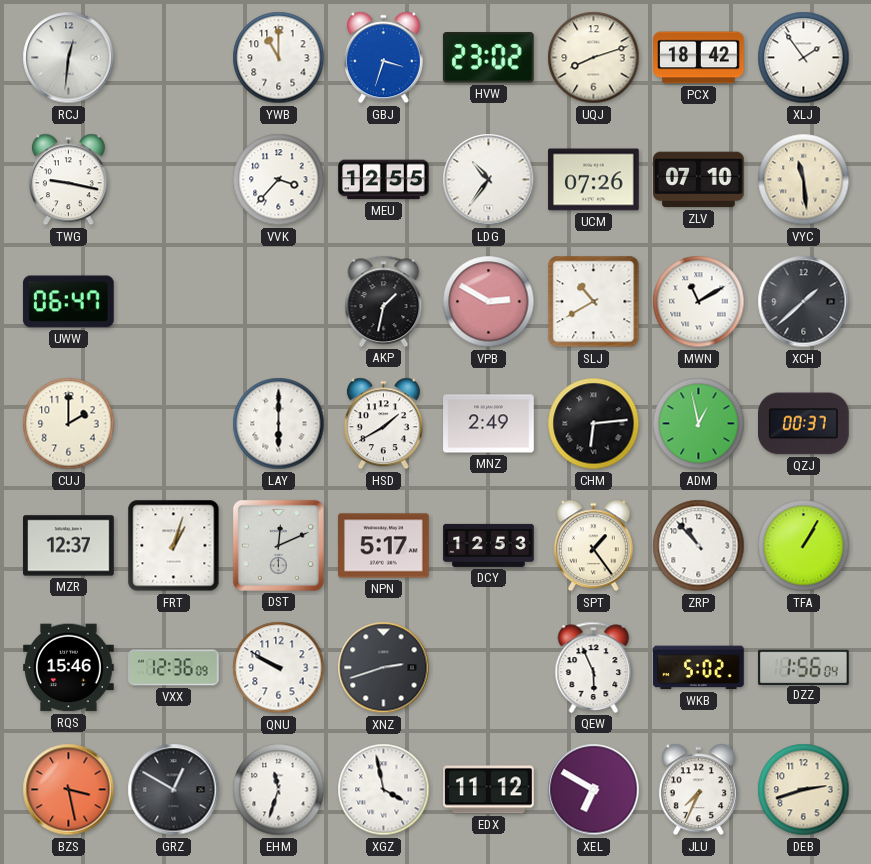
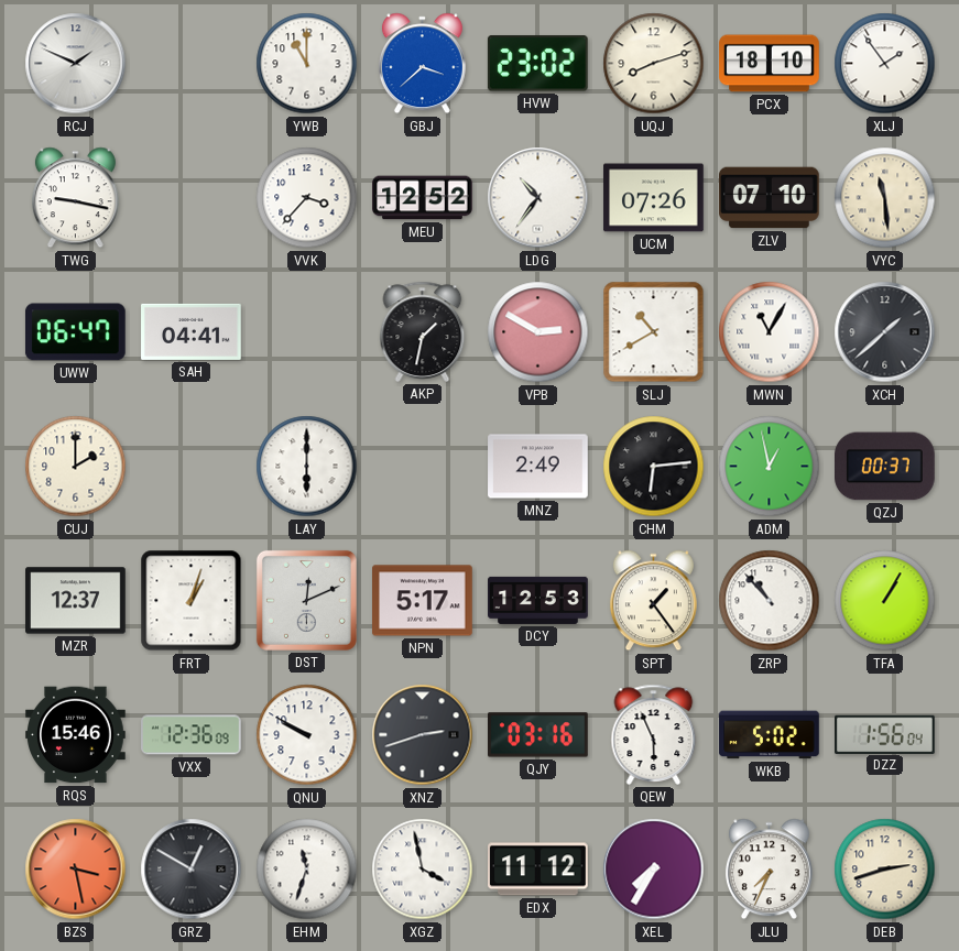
RCJ: 12:31 -> 1:49 (76, 64)
GBJ: 3:33 -> 3:38 (422, 64)
PCX: 18:42 -> 18:10 (770, 64)
MEU: 12:55 -> 12:52 (423, 198)
SAH: none -> 04:41 (192, 331)
MWN: 11:10 -> 11:05 (770, 332)
HSD: 1:40 -> none (383, 424)
QJY: none -> 03:16 (538, 735)
XEL: 6:50 -> 7:35 (654, 870)
